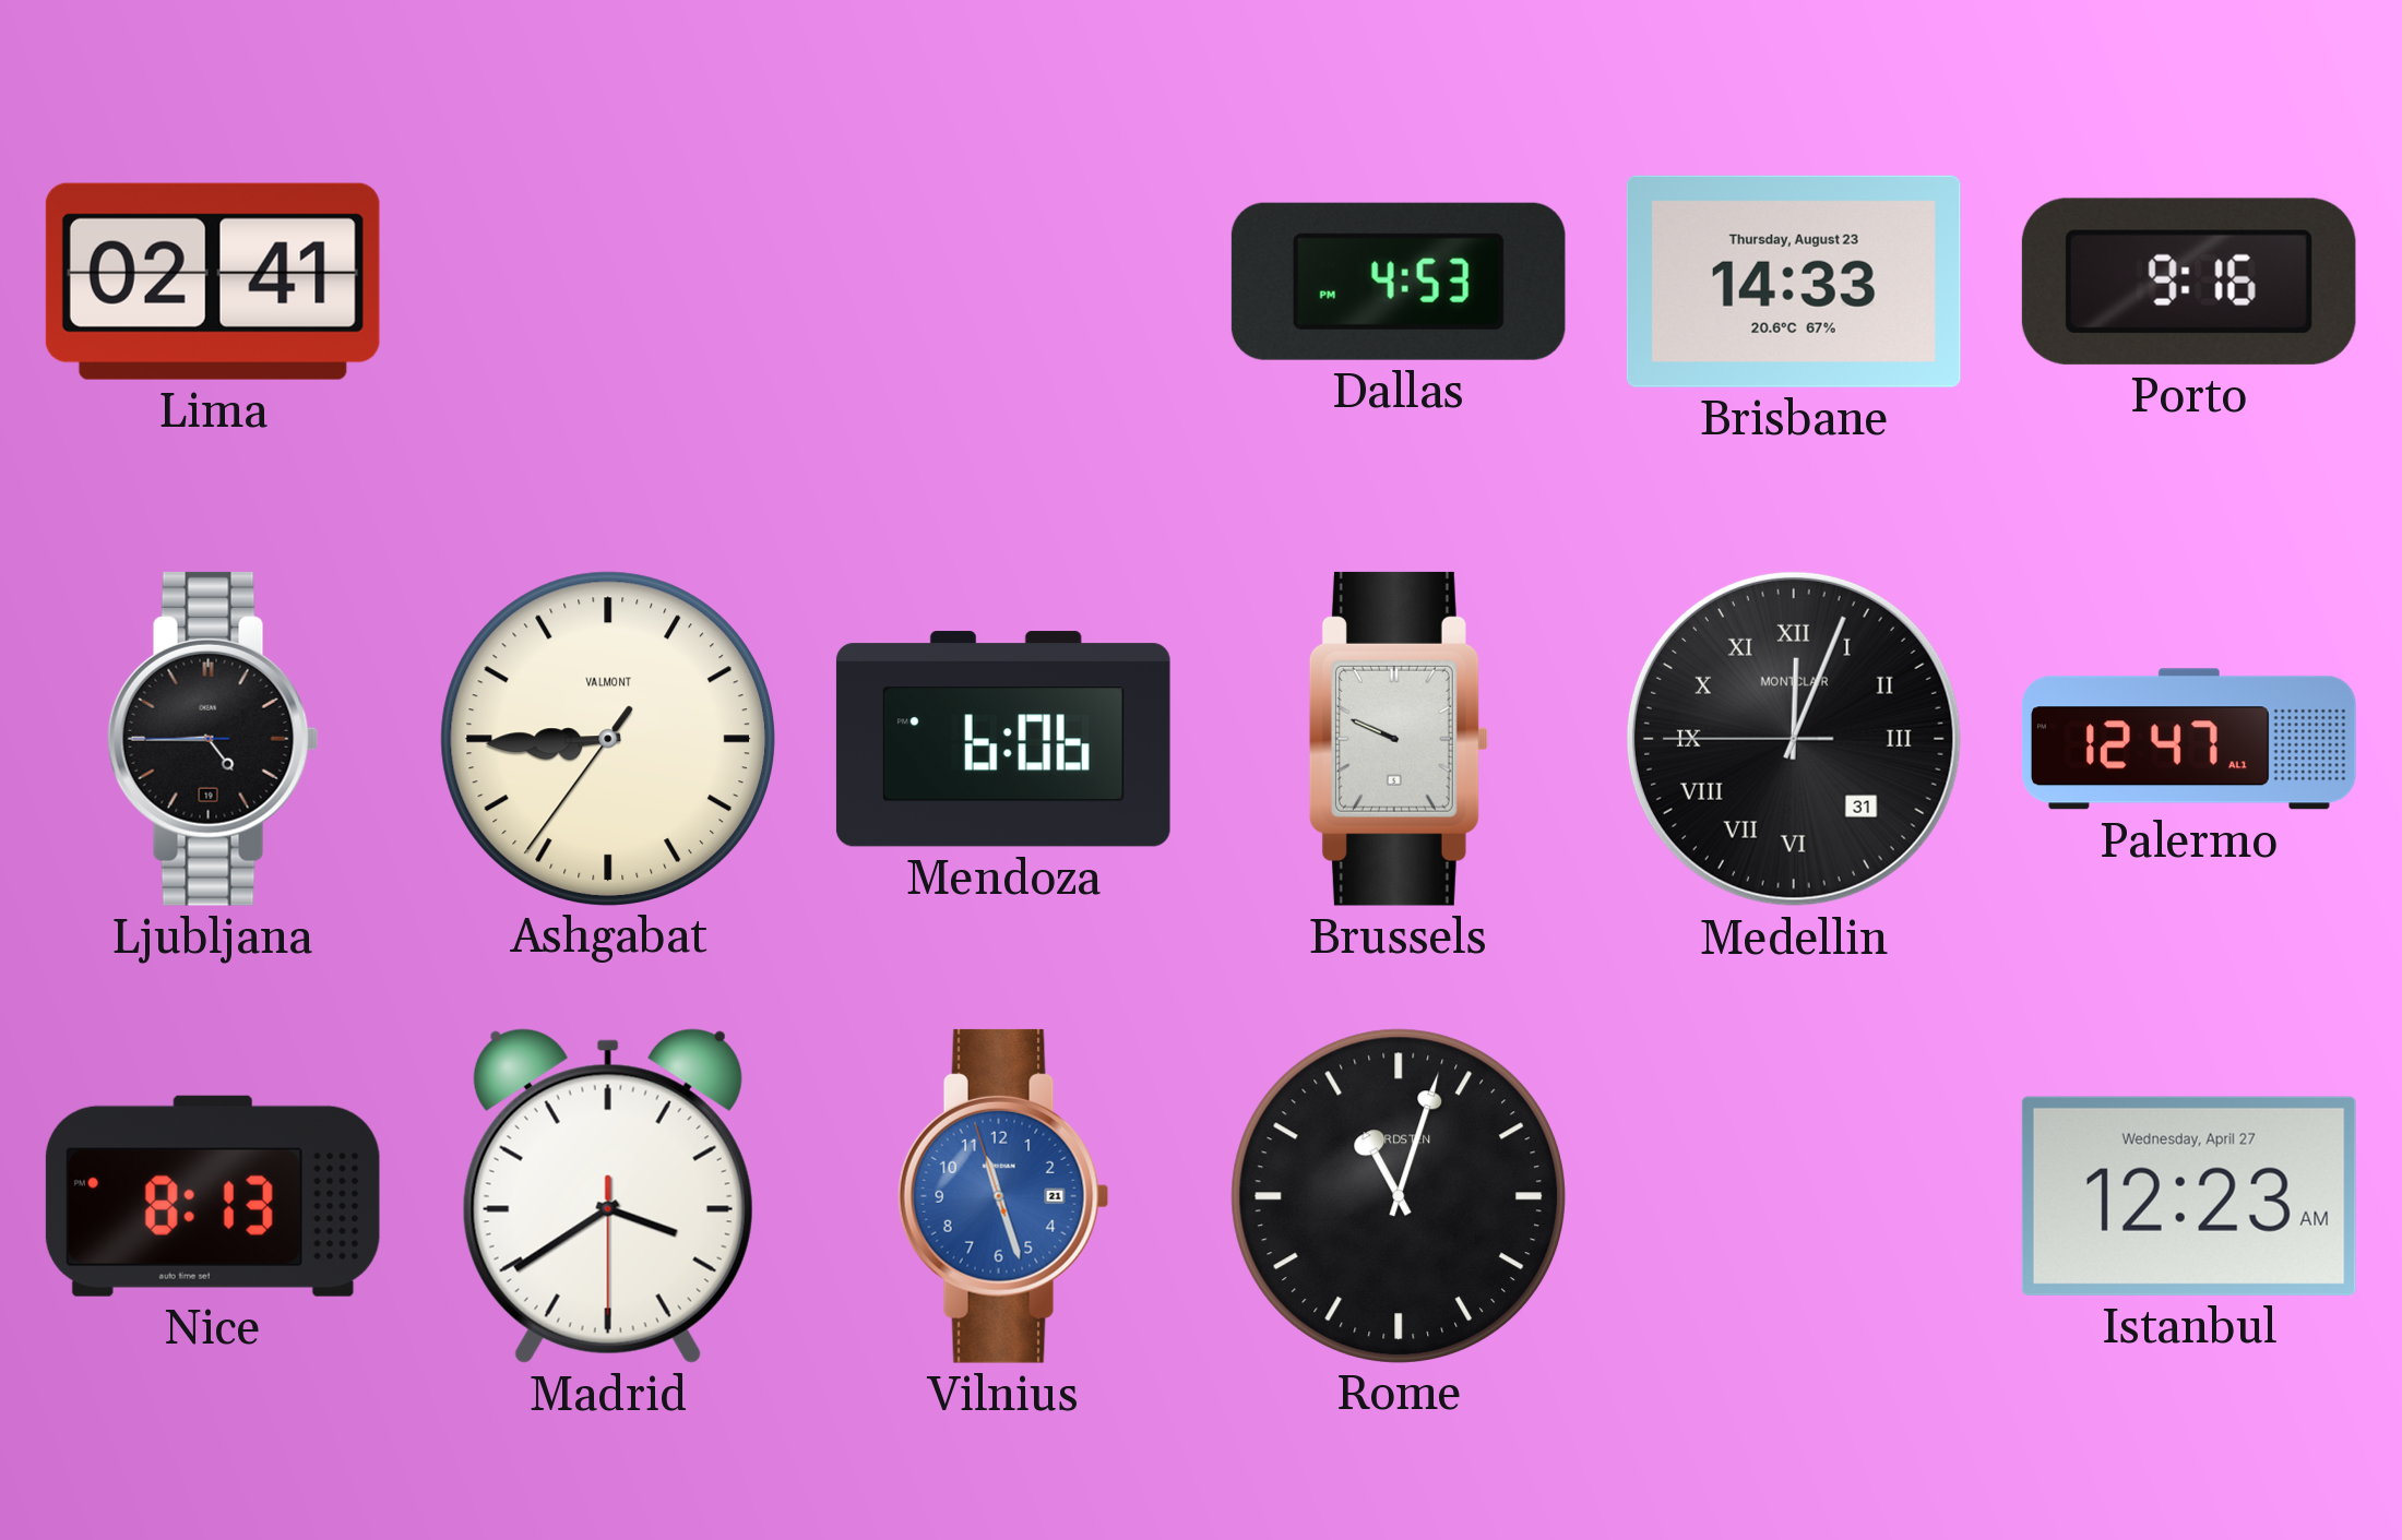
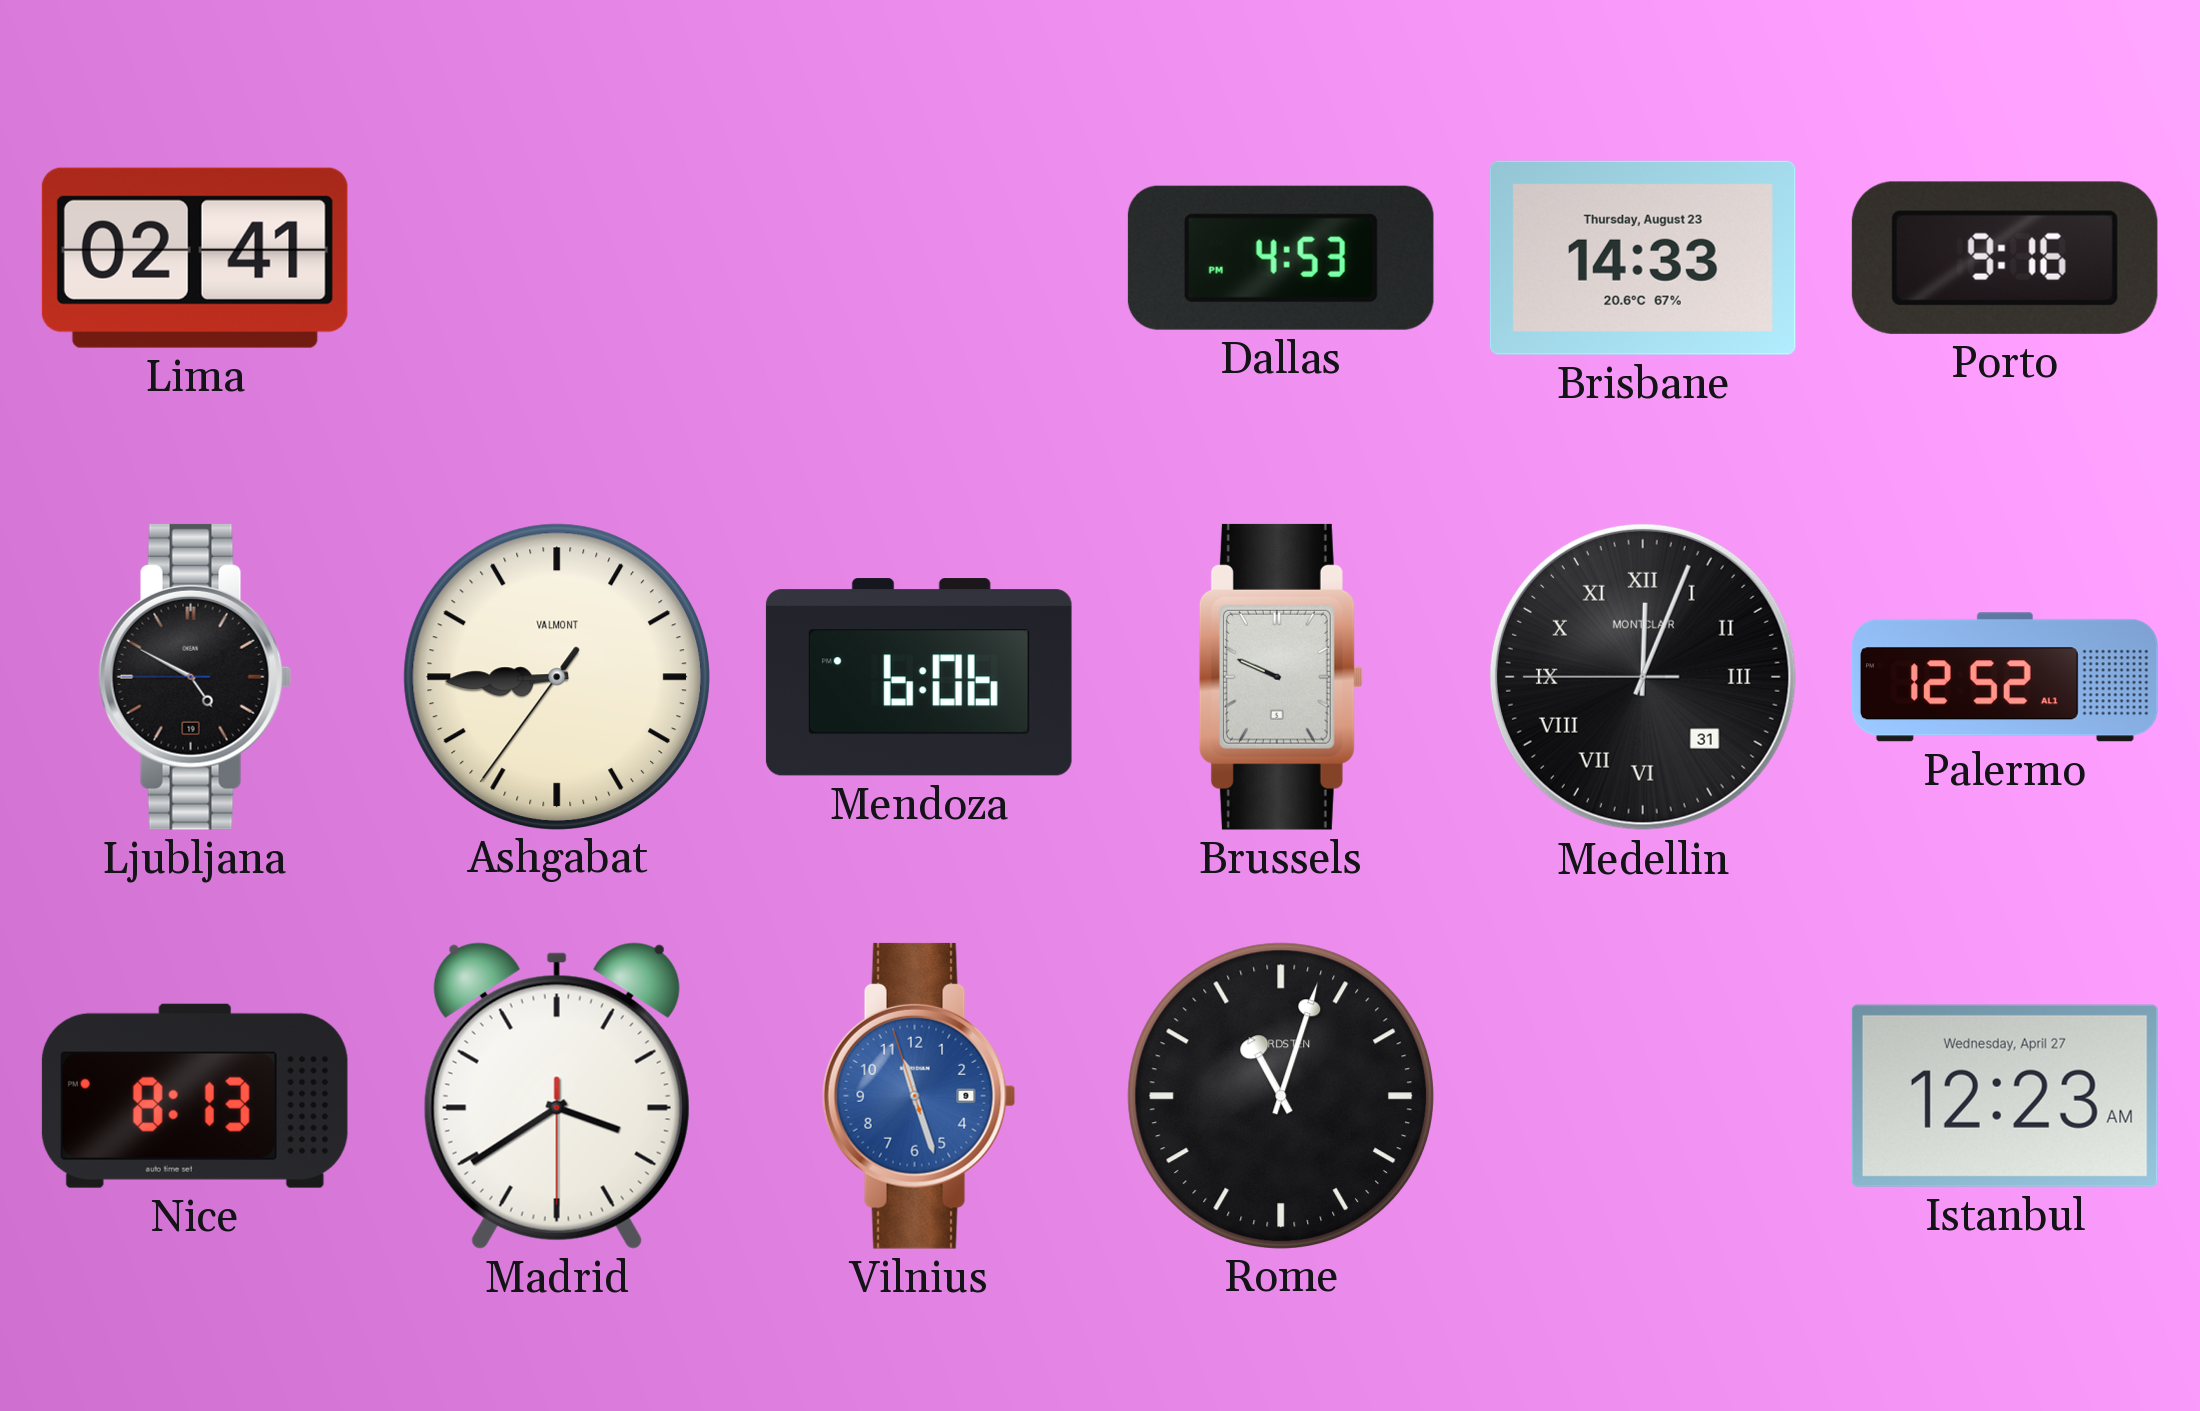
Ljubljana: 4:44 -> 4:49 (195, 677)
Palermo: 12:47 -> 12:52 (2005, 677)
Vilnius date: 21 -> 9 (919, 1096)
